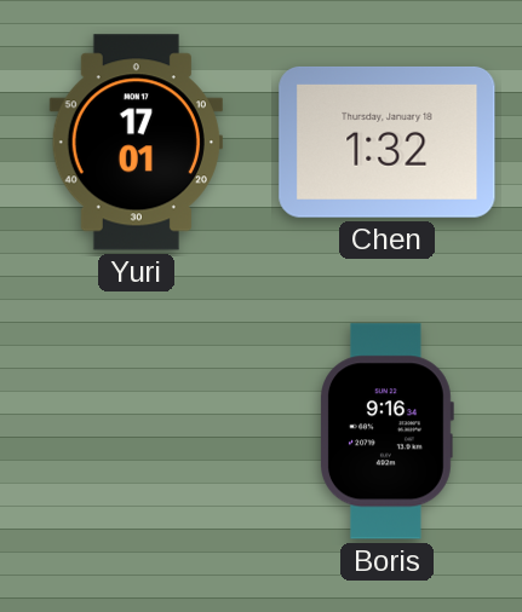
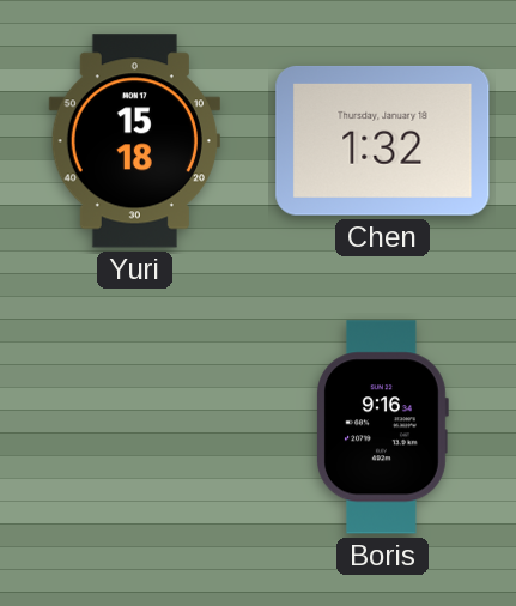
Yuri: 17:01 -> 15:18 (134, 141)
